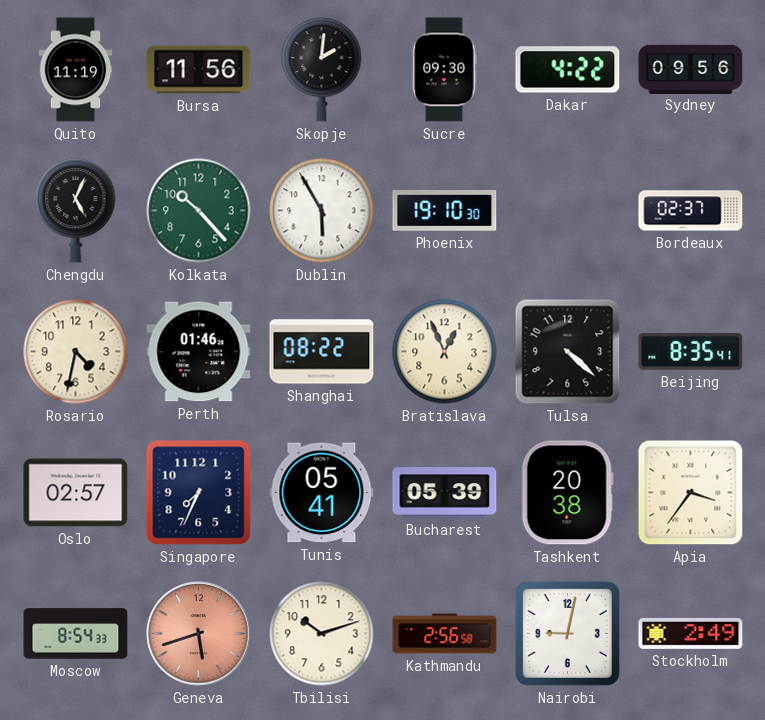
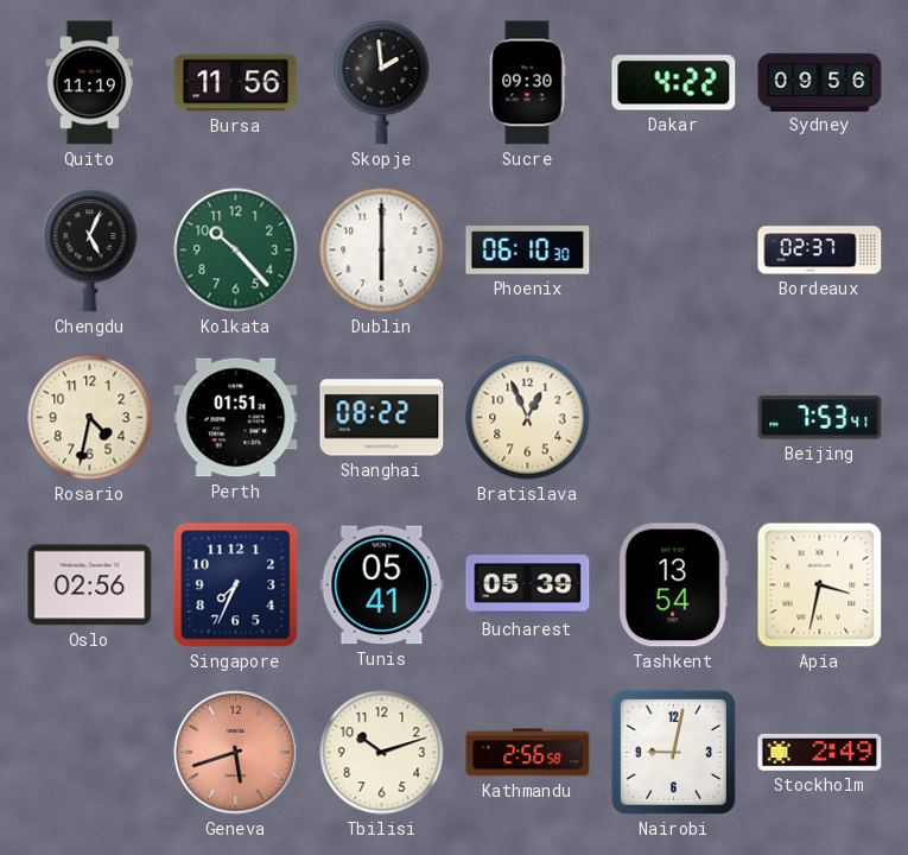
Skopje: 2:01 -> 1:59 (382, 83)
Dublin: 5:55 -> 6:00 (382, 251)
Phoenix: 19:10 -> 06:10 (528, 251)
Perth: 01:46 -> 01:51 (236, 418)
Tulsa: 4:22 -> none (568, 352)
Beijing: 8:35 -> 7:53 (820, 418)
Oslo: 02:57 -> 02:56 (90, 585)
Tashkent: 20:38 -> 13:54 (673, 585)
Apia: 3:36 -> 3:32 (820, 585)
Moscow: 8:54 -> none (76, 634)
